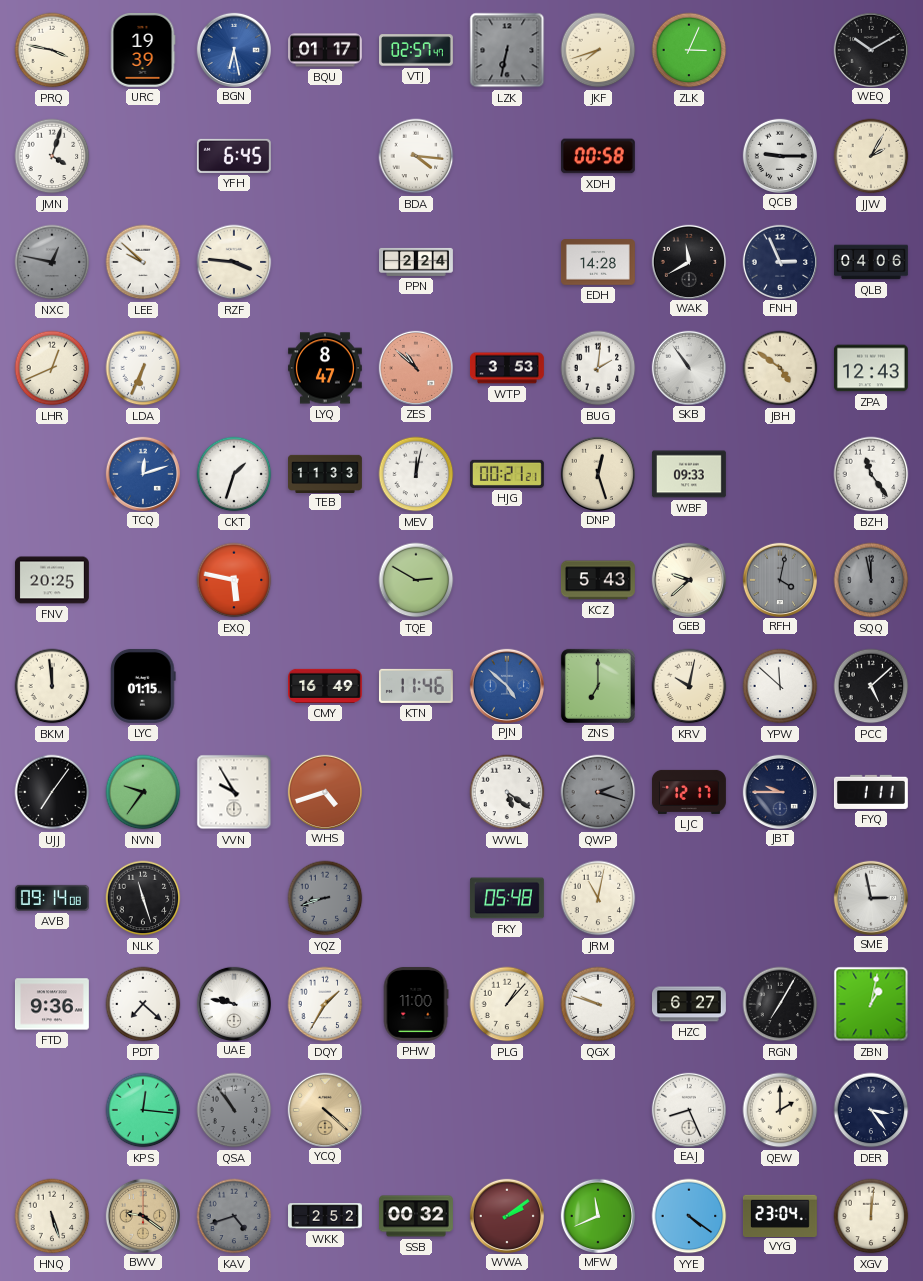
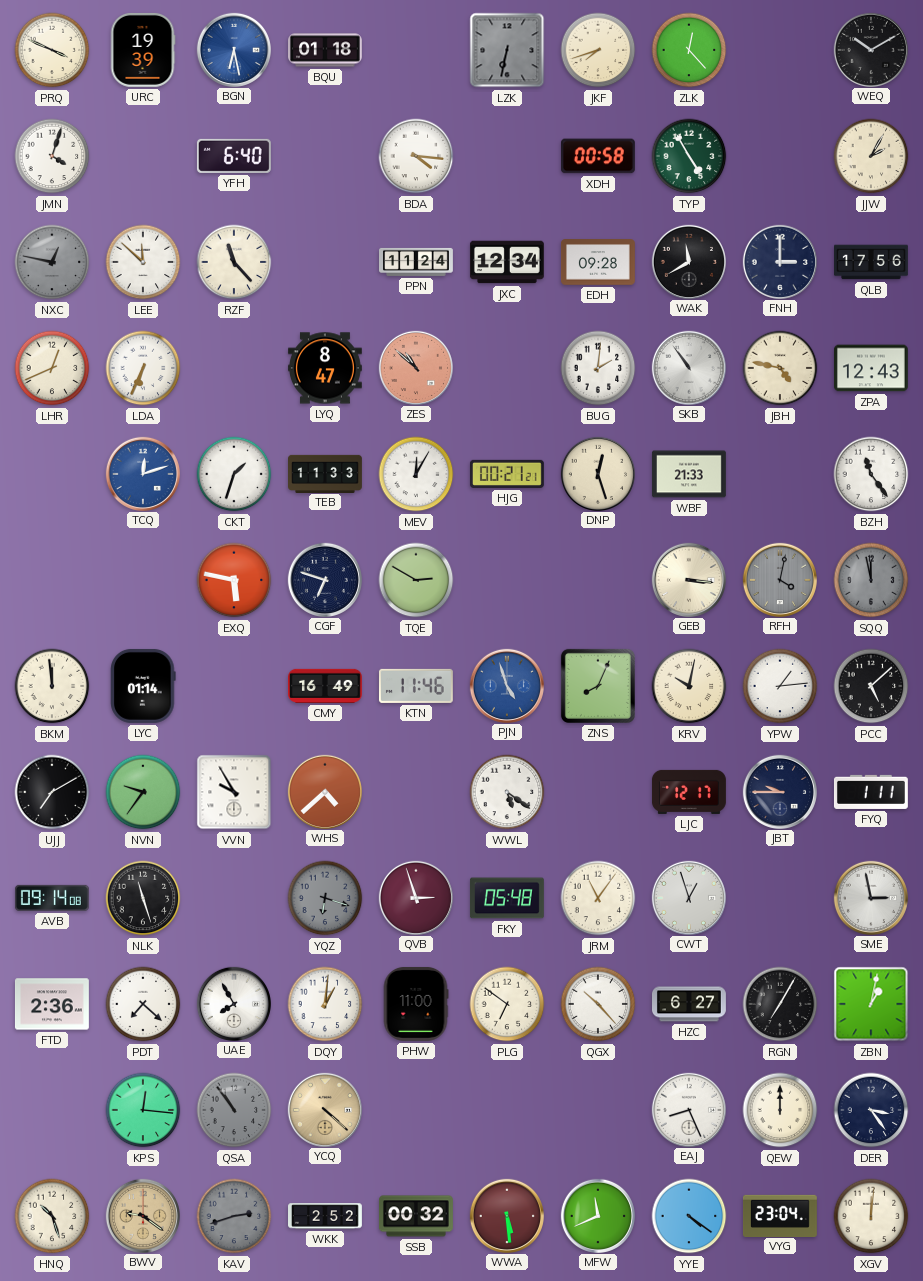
PRQ: 3:47 -> 3:49 (52, 50)
BQU: 01:17 -> 01:18 (326, 50)
VTJ: 02:57 -> none (417, 50)
ZLK: 3:04 -> 12:23 (689, 50)
YFH: 6:45 -> 6:40 (234, 156)
TYP: none -> 4:55 (689, 156)
QCB: 9:15 -> none (779, 155)
LEE: 9:52 -> 11:52 (143, 262)
RZF: 3:46 -> 11:23 (234, 262)
PPN: 2:24 -> 11:24 (417, 262)
JXC: none -> 12:34 (507, 262)
EDH: 14:28 -> 09:28 (598, 262)
FNH: 2:56 -> 3:00 (779, 261)
QLB: 04:06 -> 17:56 (872, 262)
WTP: 3:53 -> none (507, 368)
JBH: 4:51 -> 4:47 (780, 368)
MEV: 12:02 -> 12:05 (416, 474)
WBF: 09:33 -> 21:33 (689, 474)
FNV: 20:25 -> none (52, 580)
CGF: none -> 6:48 (324, 579)
KCZ: 5:43 -> none (598, 580)
GEB: 9:38 -> 3:16 (688, 579)
LYC: 01:15 -> 01:14 (143, 686)
PJN: 4:52 -> 4:57 (506, 685)
ZNS: 7:00 -> 8:04 (598, 686)
YPW: 11:52 -> 1:14 (780, 686)
UJJ: 7:06 -> 7:10 (52, 792)
WHS: 4:42 -> 4:38 (324, 791)
QWP: 2:18 -> none (598, 792)
YQZ: 8:42 -> 6:18 (325, 898)
QVB: none -> 2:57 (415, 897)
JRM: 11:02 -> 11:06 (598, 898)
CWT: none -> 12:57 (688, 897)
FTD: 9:36 -> 2:36 (52, 1004)
UAE: 9:47 -> 7:55 (233, 1003)
DQY: 1:35 -> 1:01 (325, 1004)
PLG: 1:07 -> 6:51 (507, 1004)
QGX: 9:48 -> 10:23 (598, 1004)
QEW: 2:00 -> 12:00 (780, 1110)
HNQ: 5:27 -> 10:27 (52, 1216)
KAV: 4:42 -> 2:42 (234, 1216)
WWA: 2:09 -> 5:29 (506, 1215)
